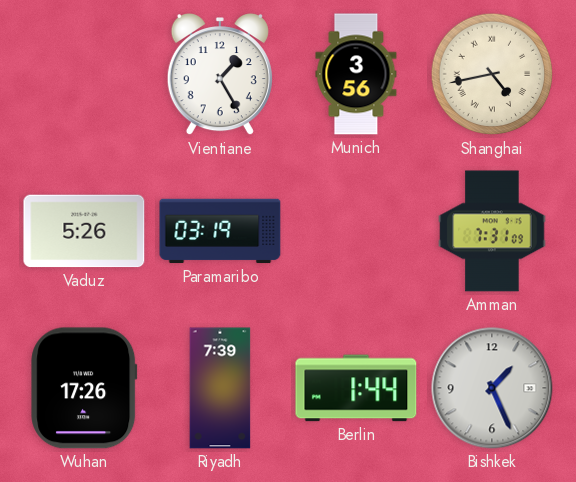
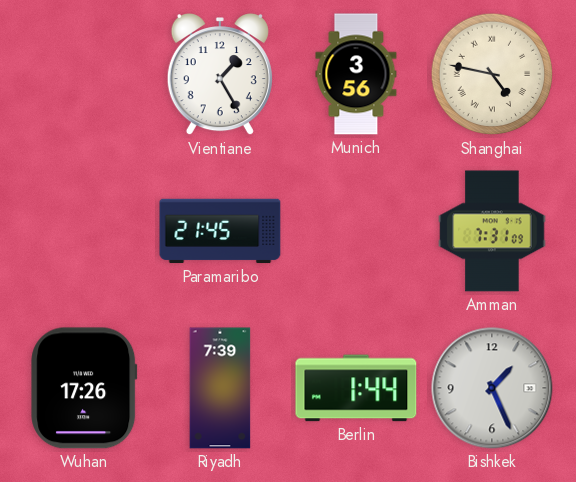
Shanghai: 4:43 -> 4:47 (492, 74)
Vaduz: 5:26 -> none (84, 231)
Paramaribo: 03:19 -> 21:45 (220, 231)
